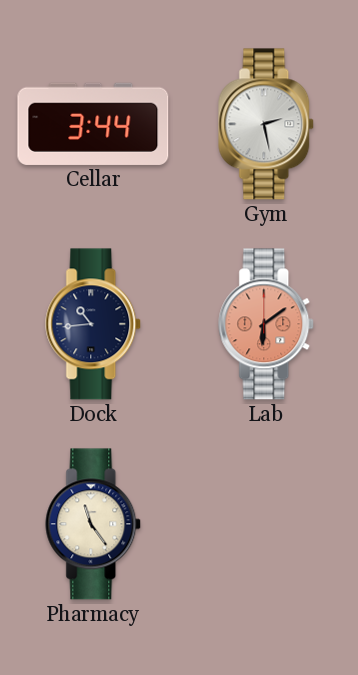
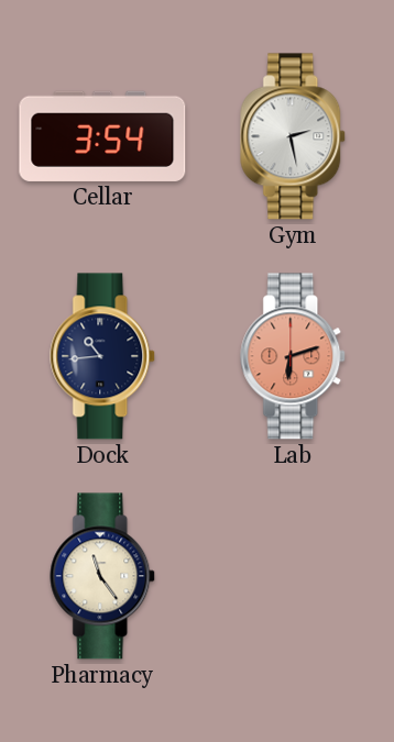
Cellar: 3:44 -> 3:54 (102, 136)
Lab: 6:09 -> 6:12 (294, 356)
